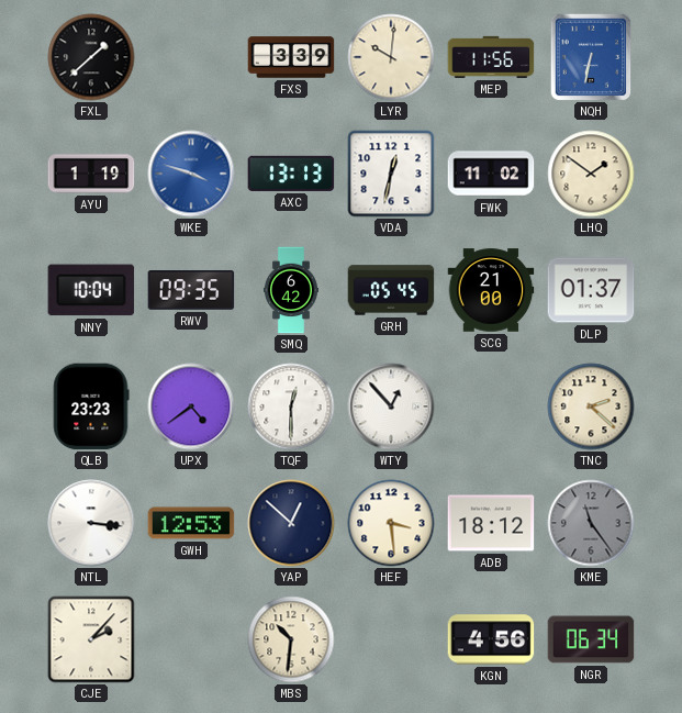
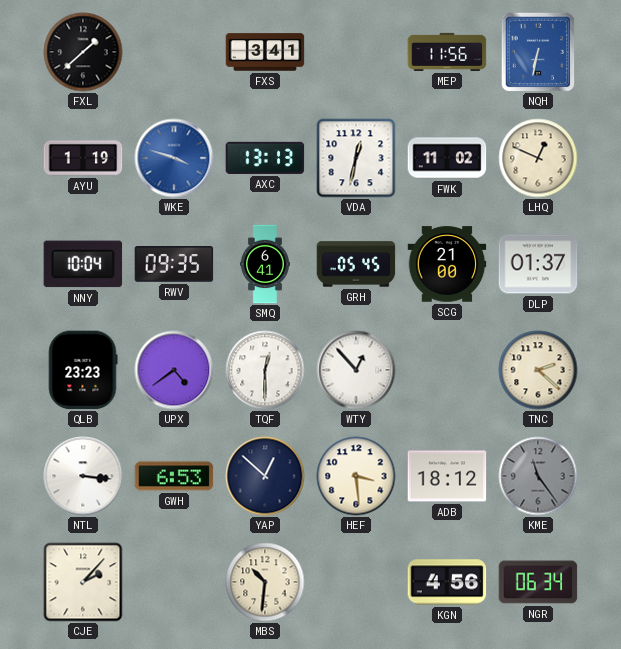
FXS: 3:39 -> 3:41 (265, 52)
LYR: 10:01 -> none (391, 57)
LHQ: 1:51 -> 12:49 (538, 158)
SMQ: 6:42 -> 6:41 (265, 264)
GWH: 12:53 -> 6:53 (174, 476)
